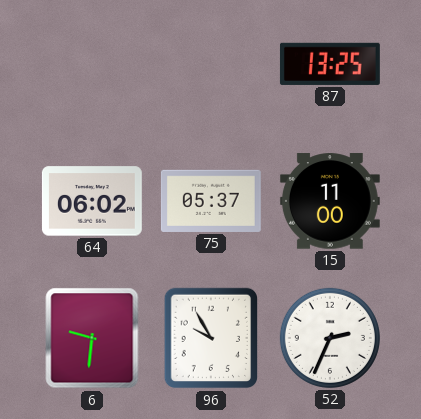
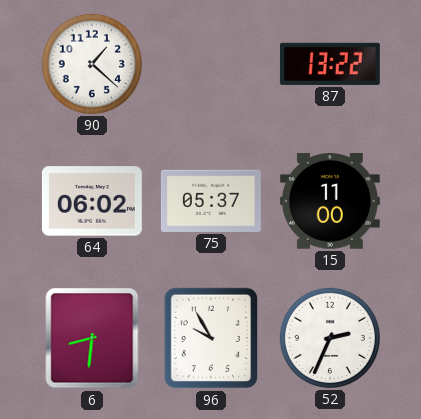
90: none -> 1:22 (92, 64)
87: 13:25 -> 13:22 (330, 64)
6: 9:31 -> 8:31 (92, 338)
